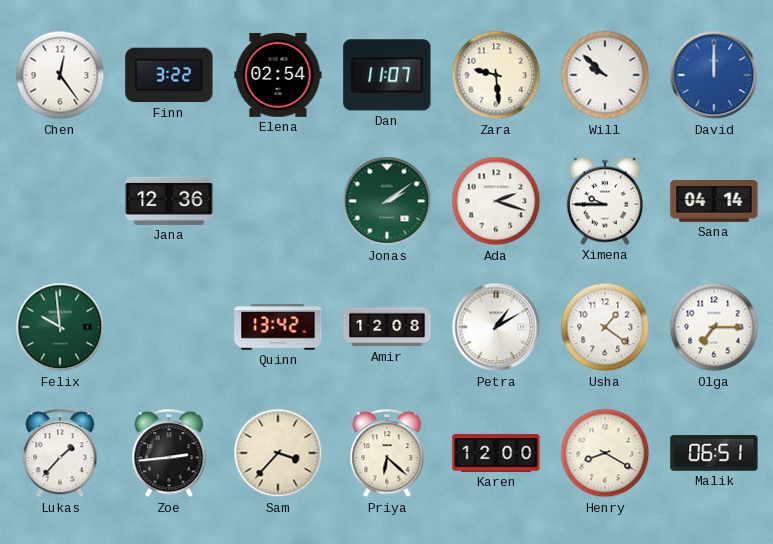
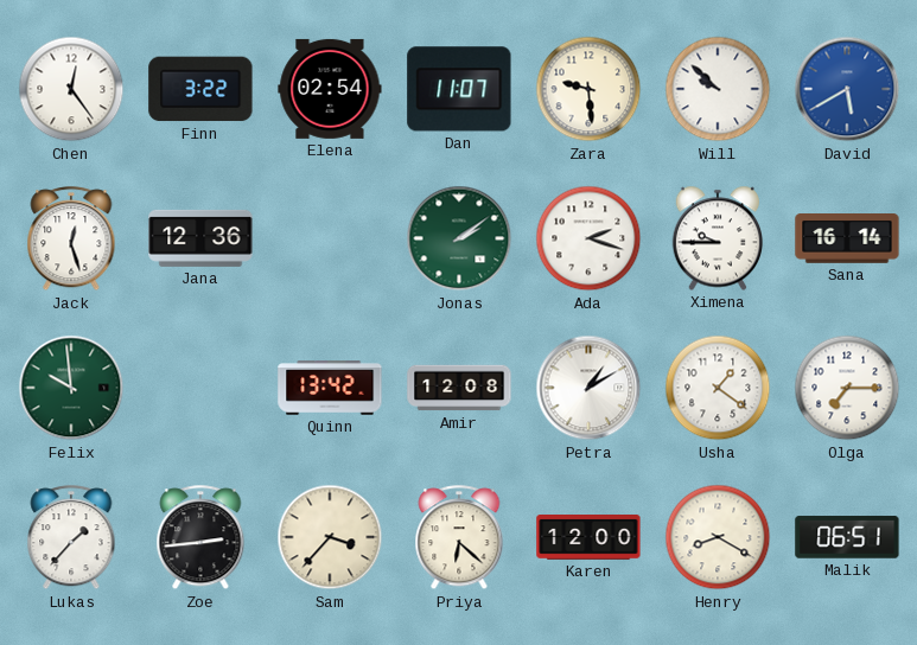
David: 12:00 -> 5:40 (847, 89)
Jack: none -> 12:27 (71, 240)
Sana: 04:14 -> 16:14 (847, 238)
